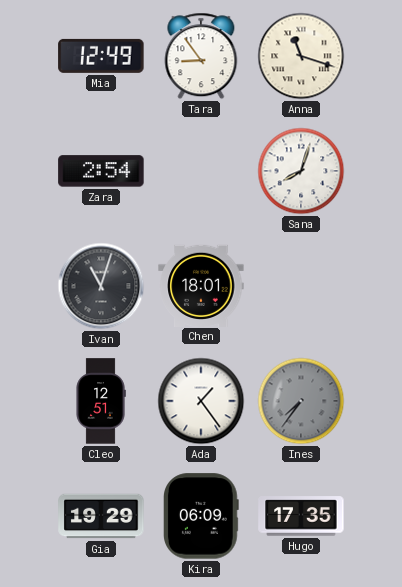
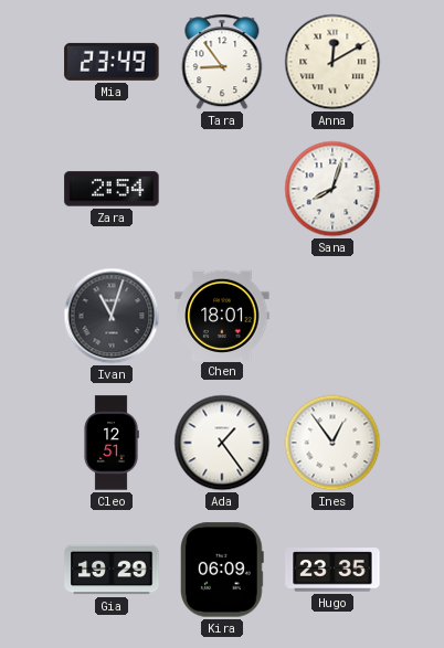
Mia: 12:49 -> 23:49 (112, 62)
Anna: 11:18 -> 12:10 (332, 62)
Ines: 7:36 -> 12:54 (332, 443)
Ines dial: grey -> white (332, 443)
Hugo: 17:35 -> 23:35 (332, 570)
